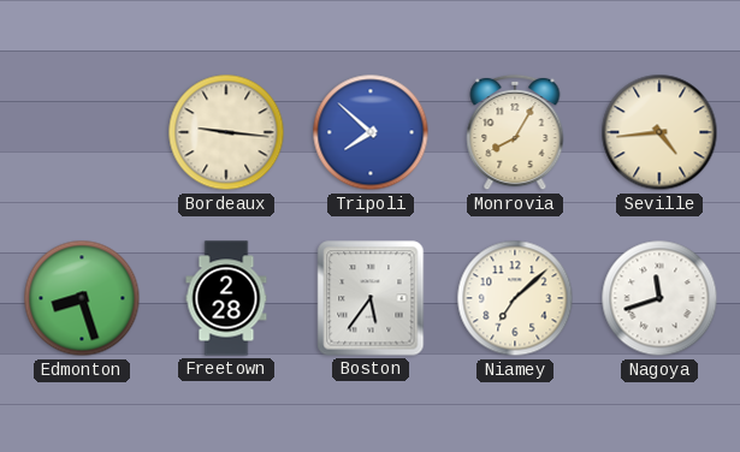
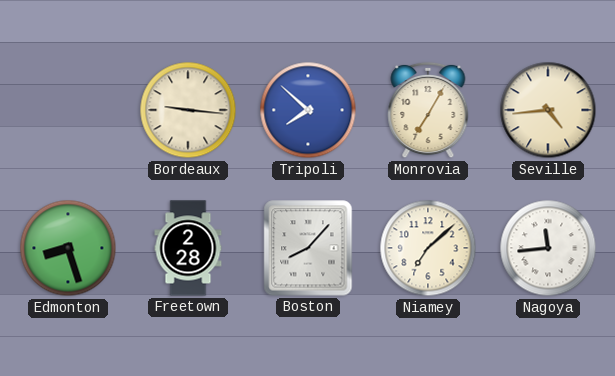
Monrovia: 8:05 -> 7:05 (428, 110)
Boston: 5:36 -> 8:07 (308, 248)
Nagoya: 11:42 -> 11:44 (548, 248)
